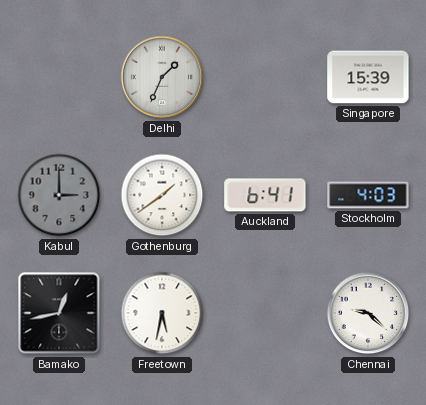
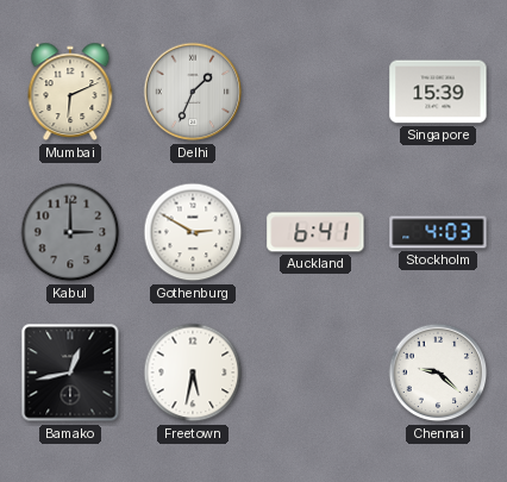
Mumbai: none -> 6:11 (70, 92)
Gothenburg: 1:39 -> 2:50 (193, 232)
